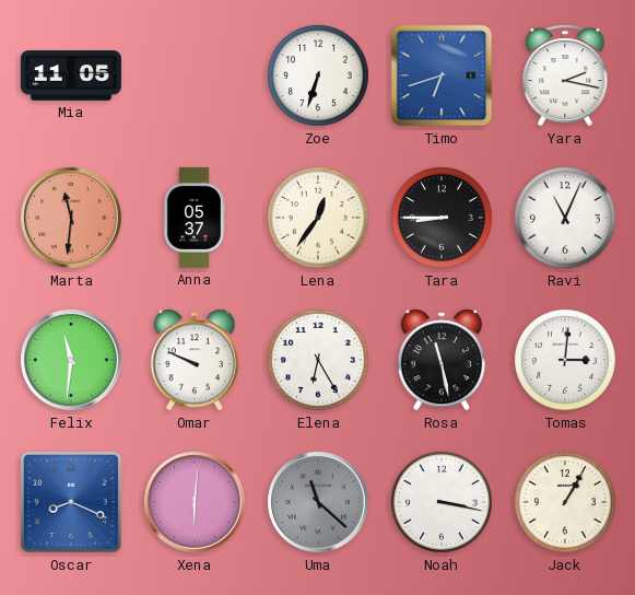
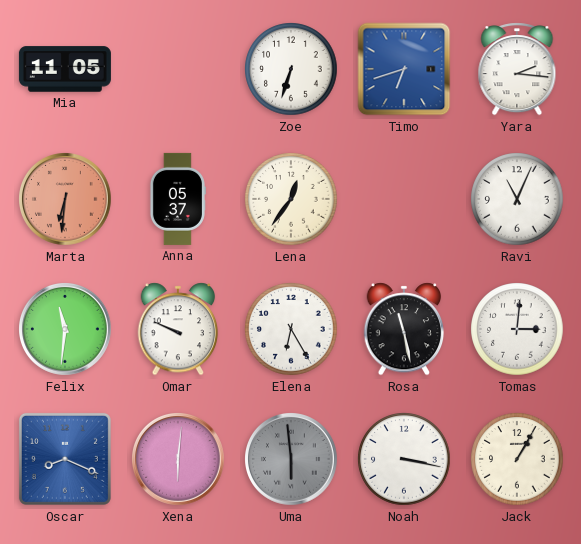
Yara: 2:17 -> 2:16 (517, 69)
Marta: 11:31 -> 6:31 (66, 200)
Tara: 8:45 -> none (442, 218)
Uma: 11:22 -> 5:59 (292, 460)
